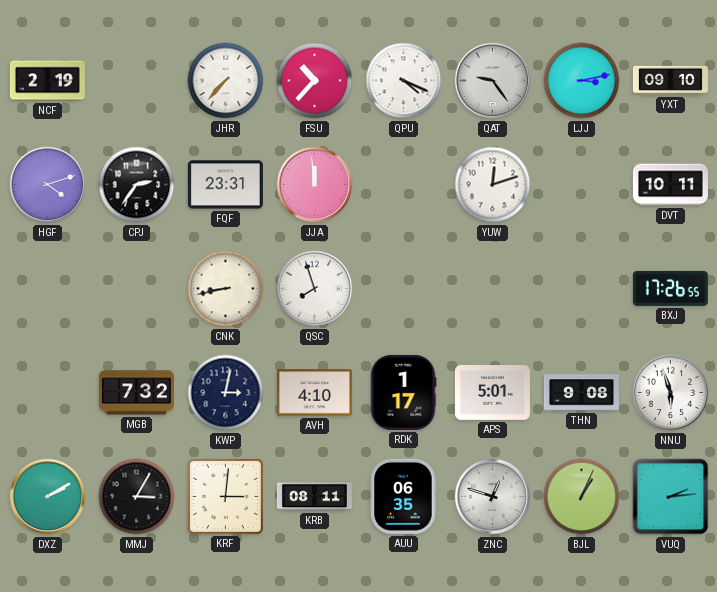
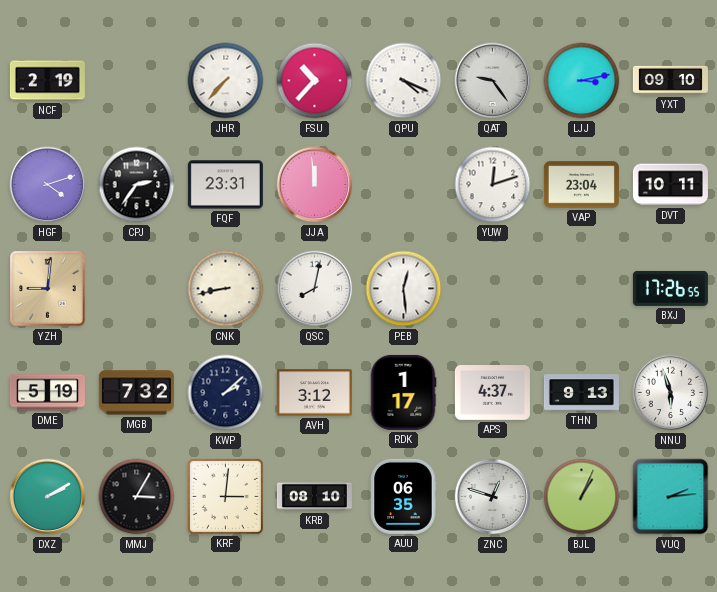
VAP: none -> 23:04 (581, 185)
YZH: none -> 9:01 (48, 289)
QSC: 7:57 -> 8:02 (315, 289)
PEB: none -> 12:29 (404, 289)
DME: none -> 5:19 (47, 393)
KWP: 3:02 -> 2:08 (226, 393)
AVH: 4:10 -> 3:12 (314, 393)
APS: 5:01 -> 4:37 (492, 393)
THN: 9:08 -> 9:13 (581, 393)
KRB: 08:11 -> 08:10 (314, 497)
